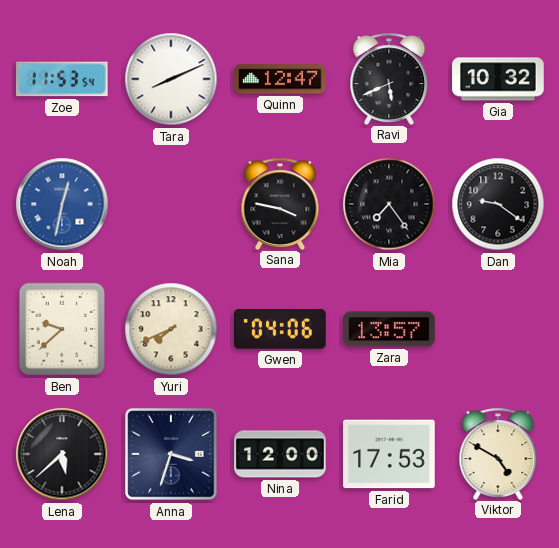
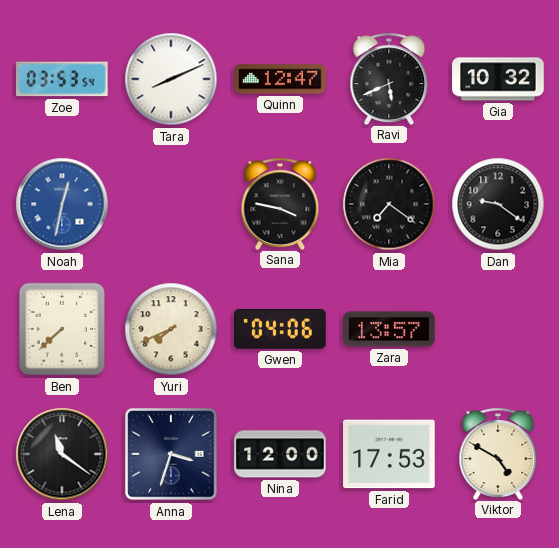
Zoe: 11:53 -> 03:53 (62, 79)
Mia: 7:24 -> 7:21 (389, 204)
Ben: 9:38 -> 7:38 (61, 329)
Lena: 5:38 -> 11:21 (62, 454)
